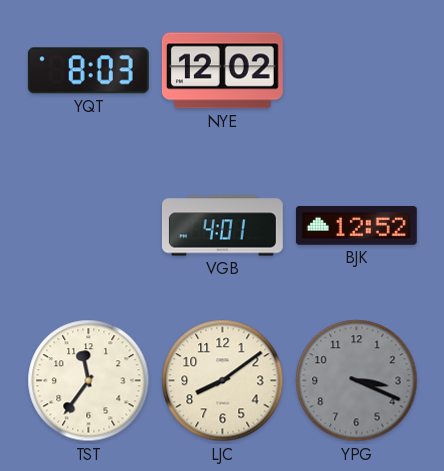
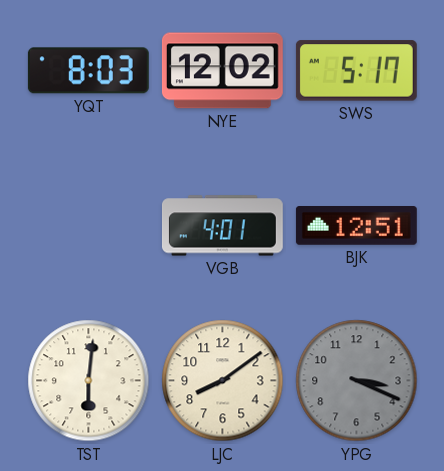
SWS: none -> 5:17 (356, 71)
BJK: 12:52 -> 12:51 (356, 226)
TST: 11:36 -> 6:01 (89, 381)
